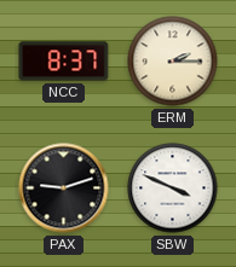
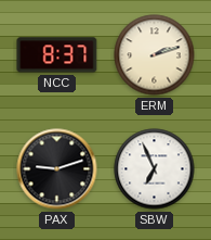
ERM: 2:15 -> 2:12 (155, 55)
SBW: 3:49 -> 6:56 (155, 169)
